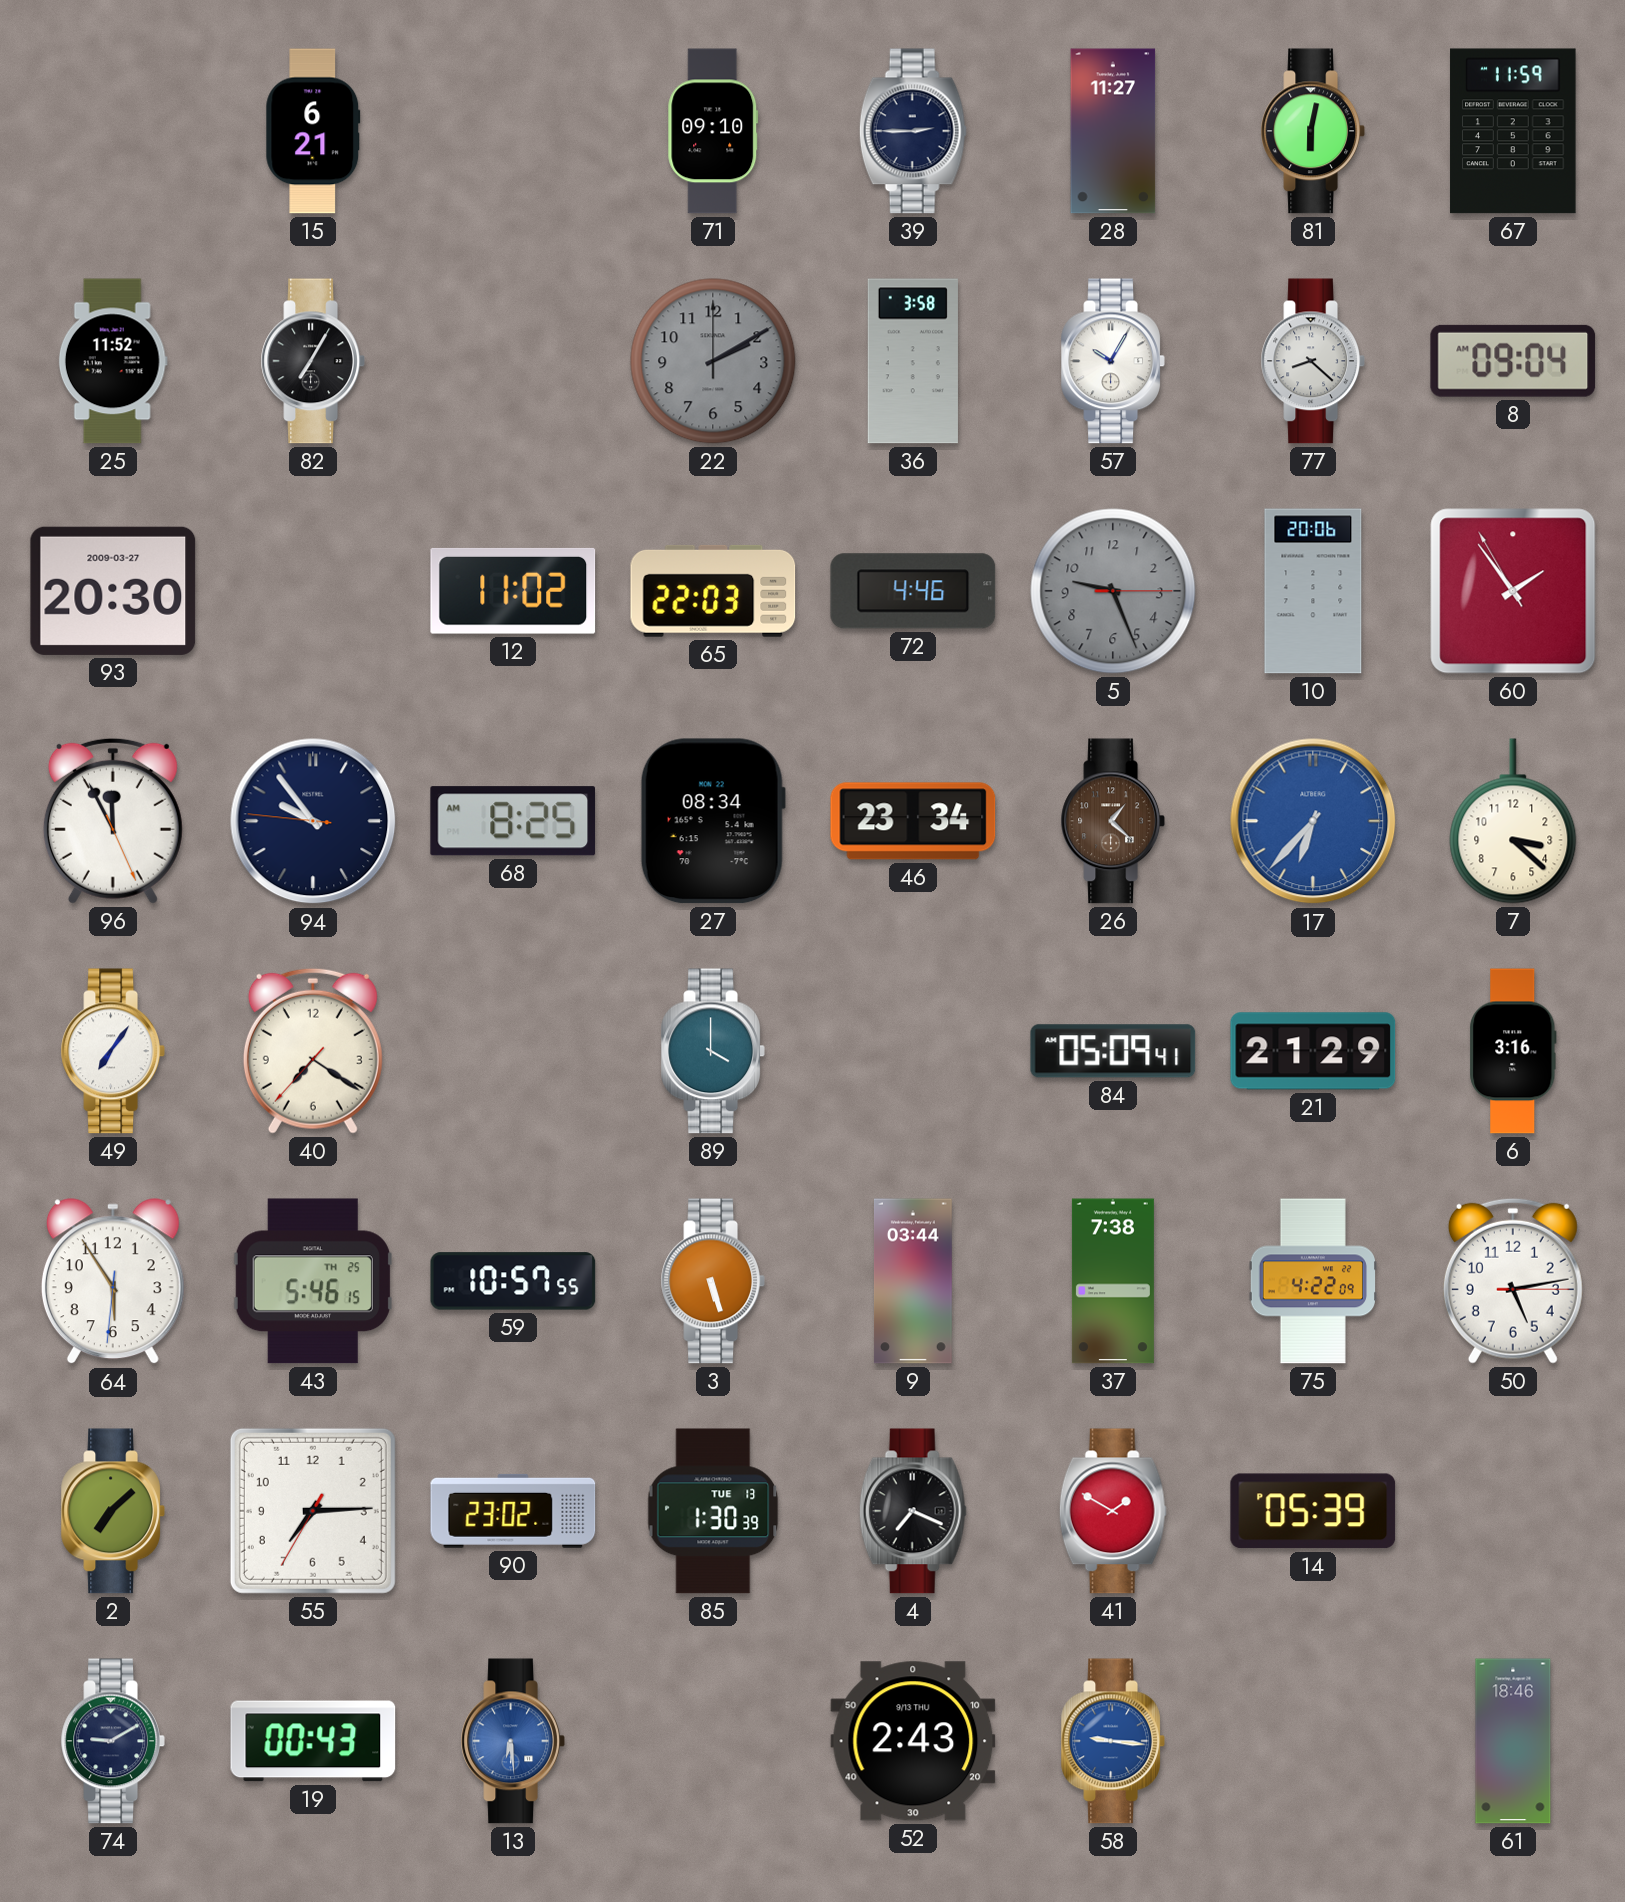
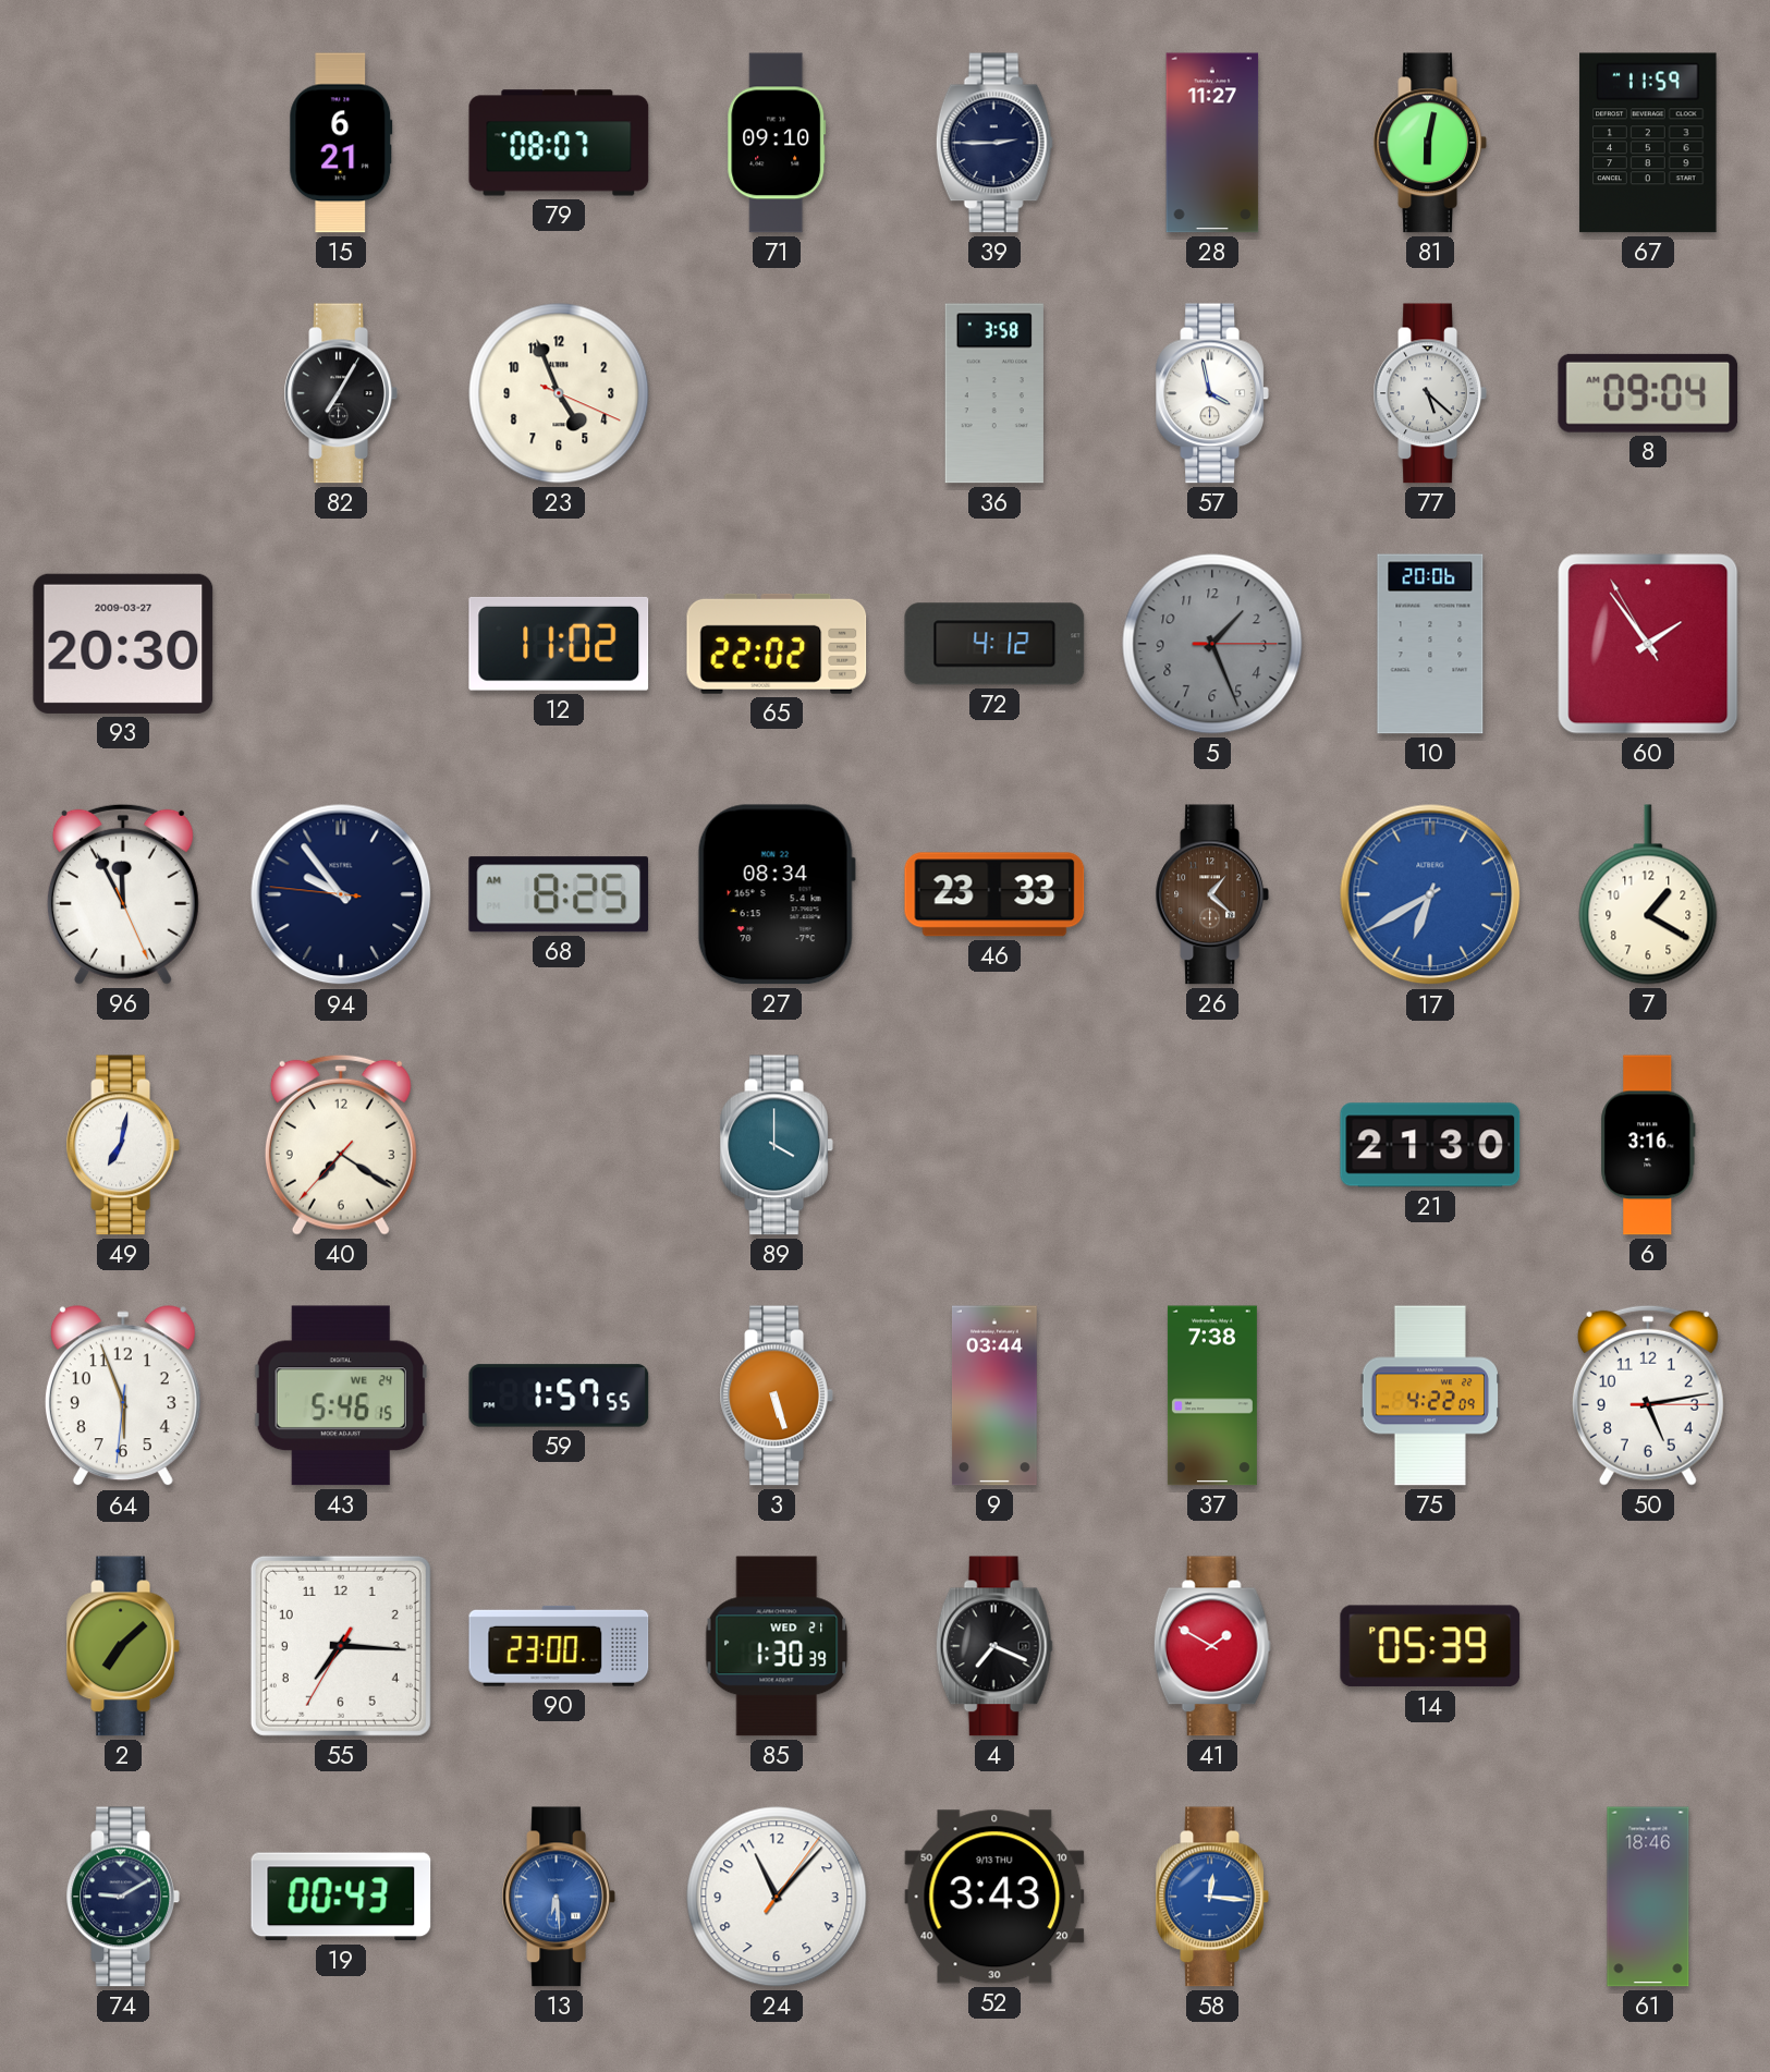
79: none -> 08:07 (559, 143)
25: 11:52 -> none (113, 361)
23: none -> 4:56 (559, 393)
22: 2:10 -> none (713, 361)
57: 10:05 -> 3:58 (1212, 393)
77: 8:22 -> 5:22 (1430, 393)
65: 22:03 -> 22:02 (777, 644)
72: 4:46 -> 4:12 (994, 644)
5: 9:26 -> 1:26 (1212, 644)
46: 23:34 -> 23:33 (994, 894)
17: 6:37 -> 6:40 (1430, 894)
7: 3:22 -> 1:20 (1648, 894)
49: 7:06 -> 7:02 (123, 1145)
84: 05:09 -> none (1113, 1051)
21: 21:29 -> 21:30 (1430, 1145)
64: 5:54 -> 5:56 (123, 1397)
43 date: TH 25 -> WE 24 (341, 1395)
59: 10:57 -> 1:57 (559, 1395)
55: 7:14 -> 7:15 (341, 1646)
90: 23:02 -> 23:00 (559, 1646)
85 date: TUE 13 -> WED 21 (777, 1646)
24: none -> 11:07 (777, 1897)
52: 2:43 -> 3:43 (994, 1897)
58: 9:16 -> 12:16 (1212, 1897)
